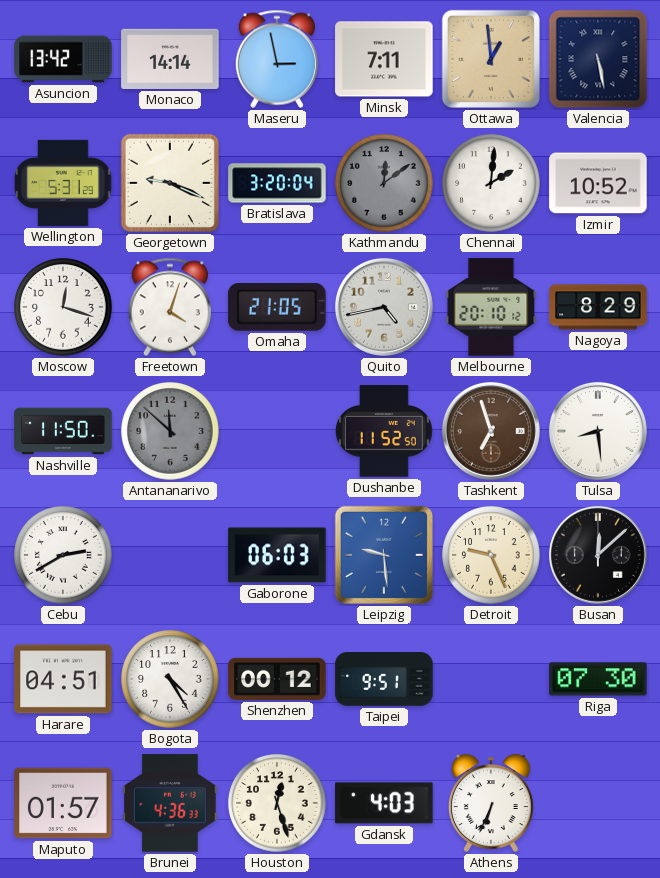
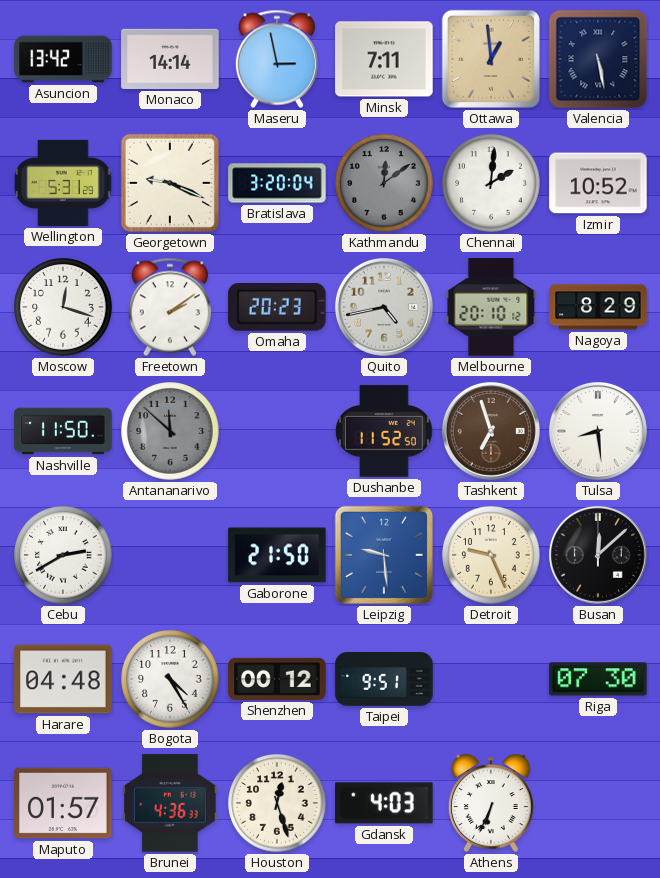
Freetown: 4:03 -> 2:09 (170, 307)
Omaha: 21:05 -> 20:23 (277, 308)
Gaborone: 06:03 -> 21:50 (277, 555)
Harare: 04:51 -> 04:48 (63, 679)
